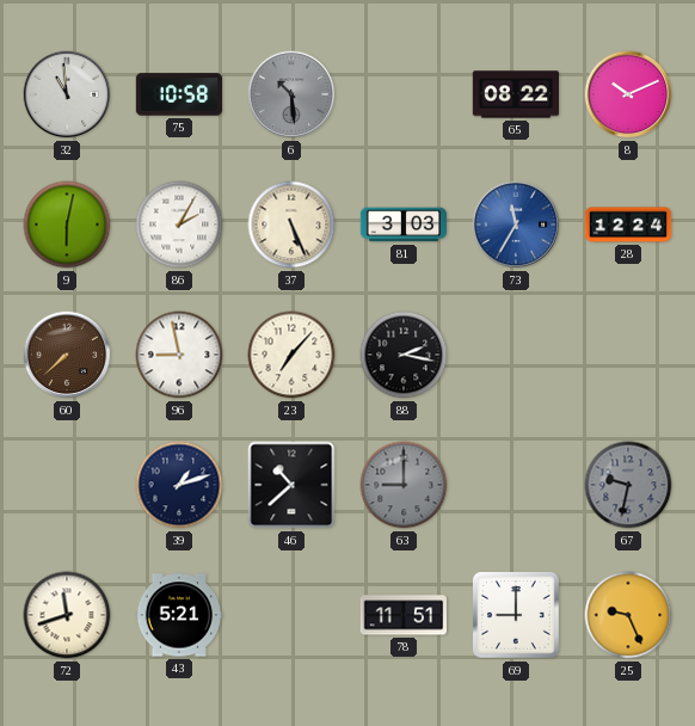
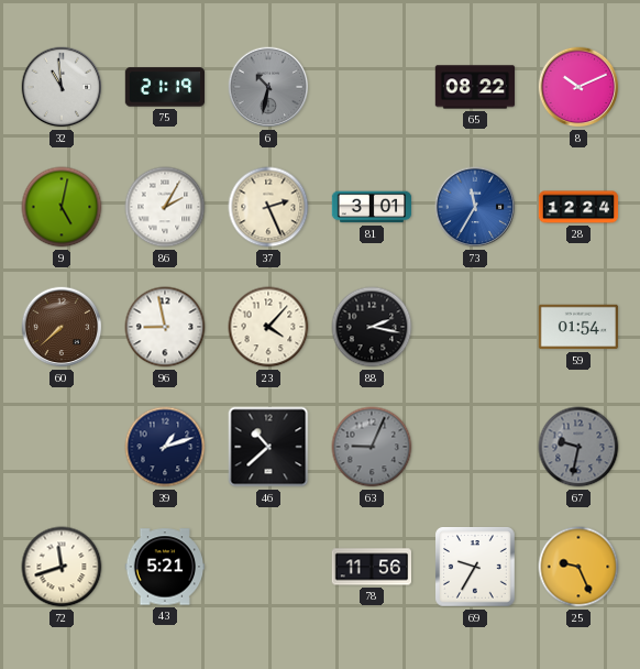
75: 10:58 -> 21:19 (165, 87)
6: 10:29 -> 10:32 (268, 87)
9: 6:02 -> 5:02 (62, 207)
37: 5:26 -> 2:26 (268, 207)
81: 3:03 -> 3:01 (372, 207)
23: 7:07 -> 4:07 (268, 327)
59: none -> 01:54 (578, 327)
63: 9:00 -> 9:04 (372, 447)
78: 11:51 -> 11:56 (371, 567)
69: 9:00 -> 9:35 (476, 568)
